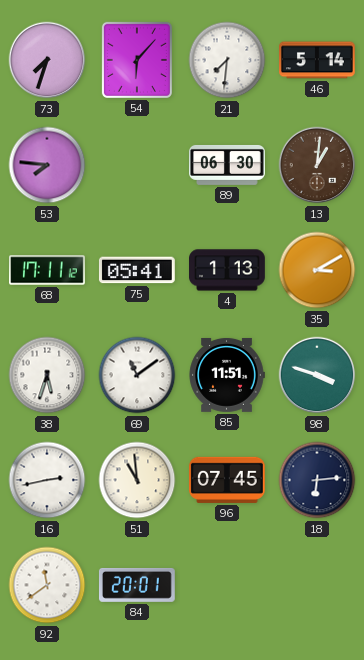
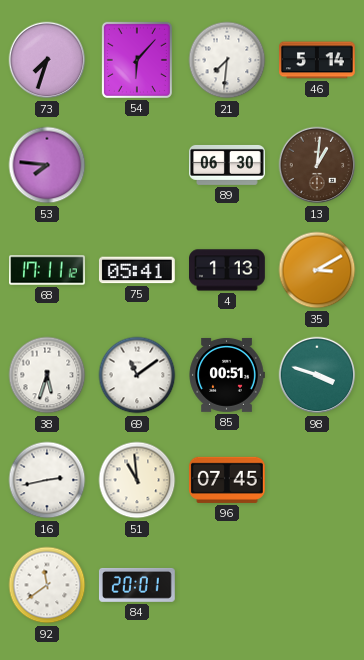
85: 11:51 -> 00:51 (227, 375)
18: 6:14 -> none (317, 480)
